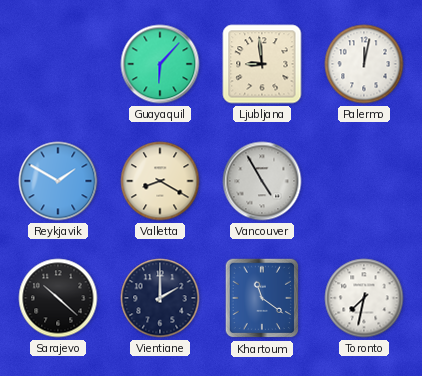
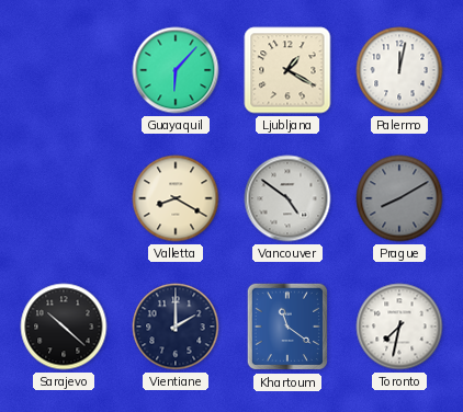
Ljubljana: 8:59 -> 1:20 (287, 70)
Reykjavik: 1:50 -> none (58, 181)
Vancouver: 4:55 -> 4:51 (287, 198)
Prague: none -> 8:10 (399, 198)
